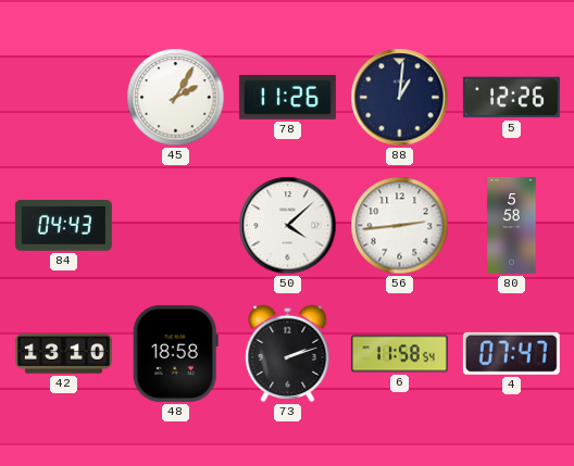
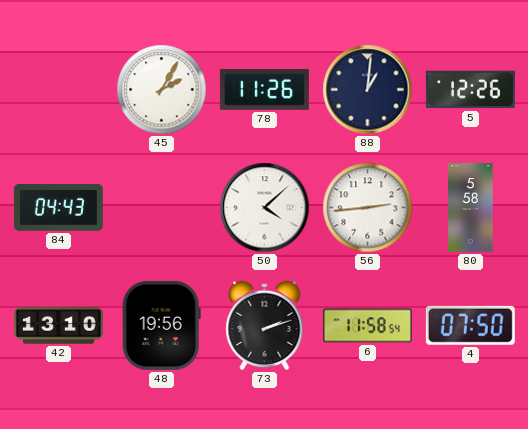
48: 18:58 -> 19:56 (161, 325)
4: 07:47 -> 07:50 (470, 325)
